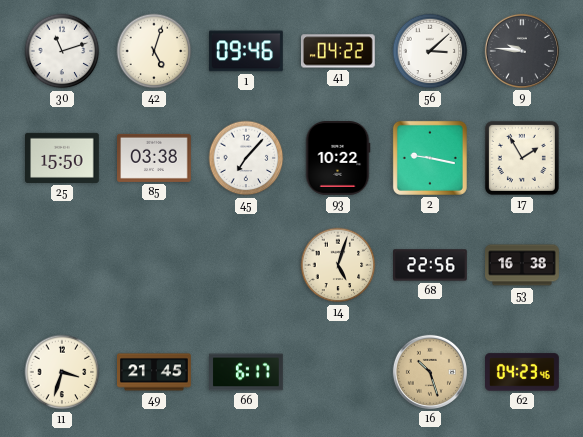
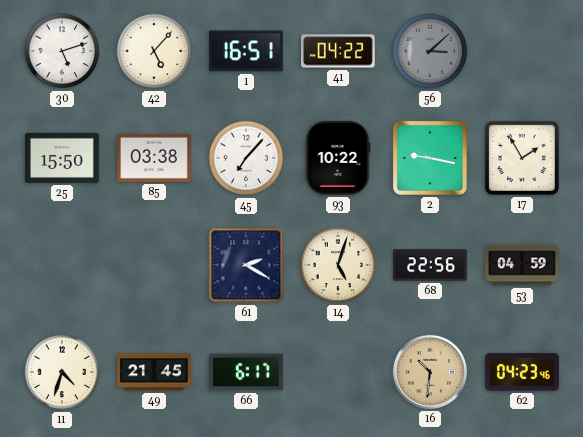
30: 11:12 -> 5:12 (62, 51)
42: 5:03 -> 5:07 (154, 51)
1: 09:46 -> 16:51 (246, 51)
56 dial: white -> grey (430, 51)
9: 9:46 -> none (522, 51)
61: none -> 2:20 (246, 265)
53: 16:38 -> 04:59 (523, 265)
11: 3:33 -> 4:33 (62, 372)
16: 10:27 -> 10:31 (430, 372)
